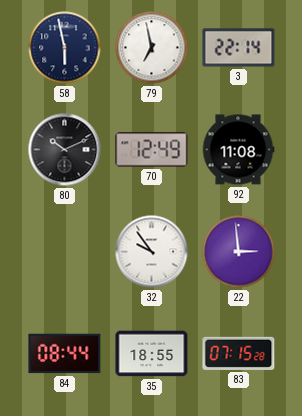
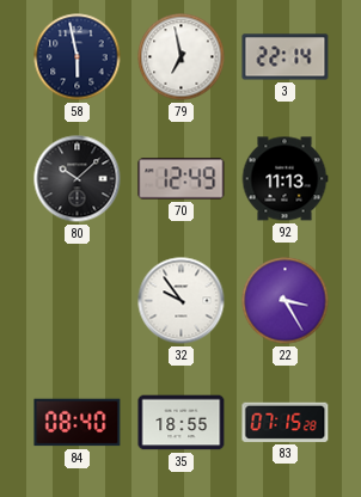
80: 10:11 -> 10:08 (78, 179)
92: 11:08 -> 11:13 (284, 179)
22: 2:59 -> 3:25 (286, 301)
84: 08:44 -> 08:40 (78, 423)
